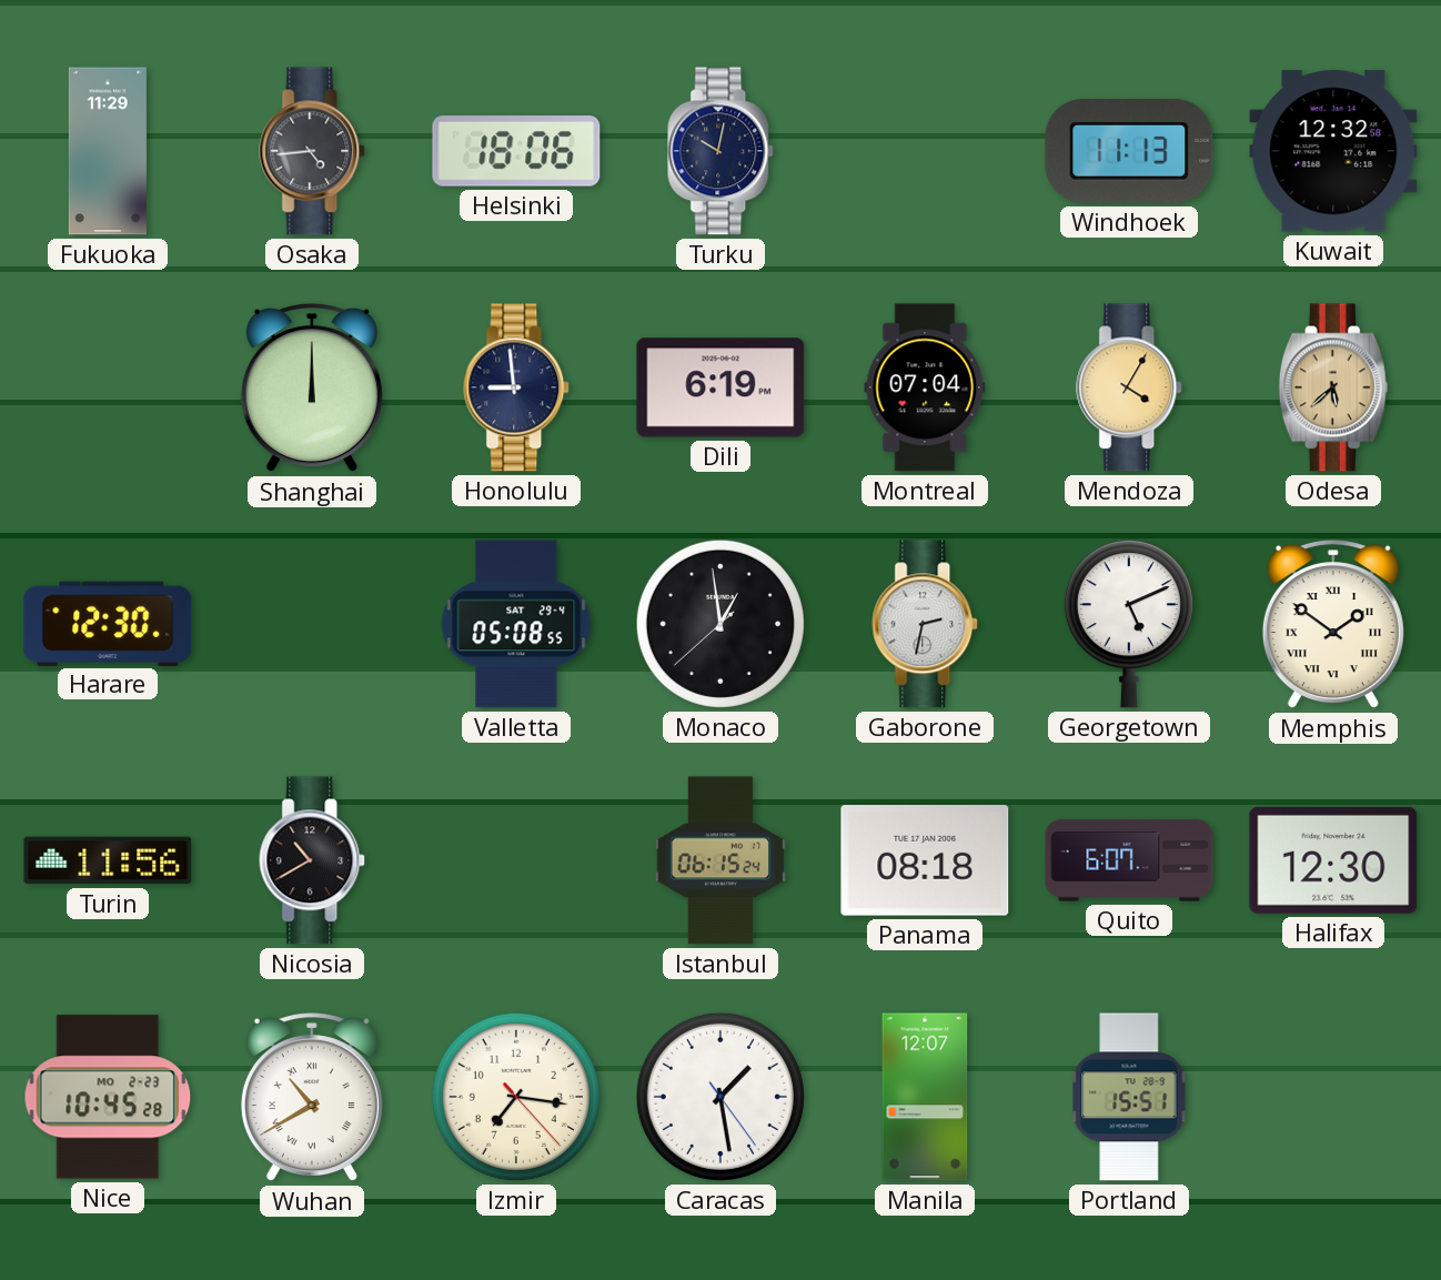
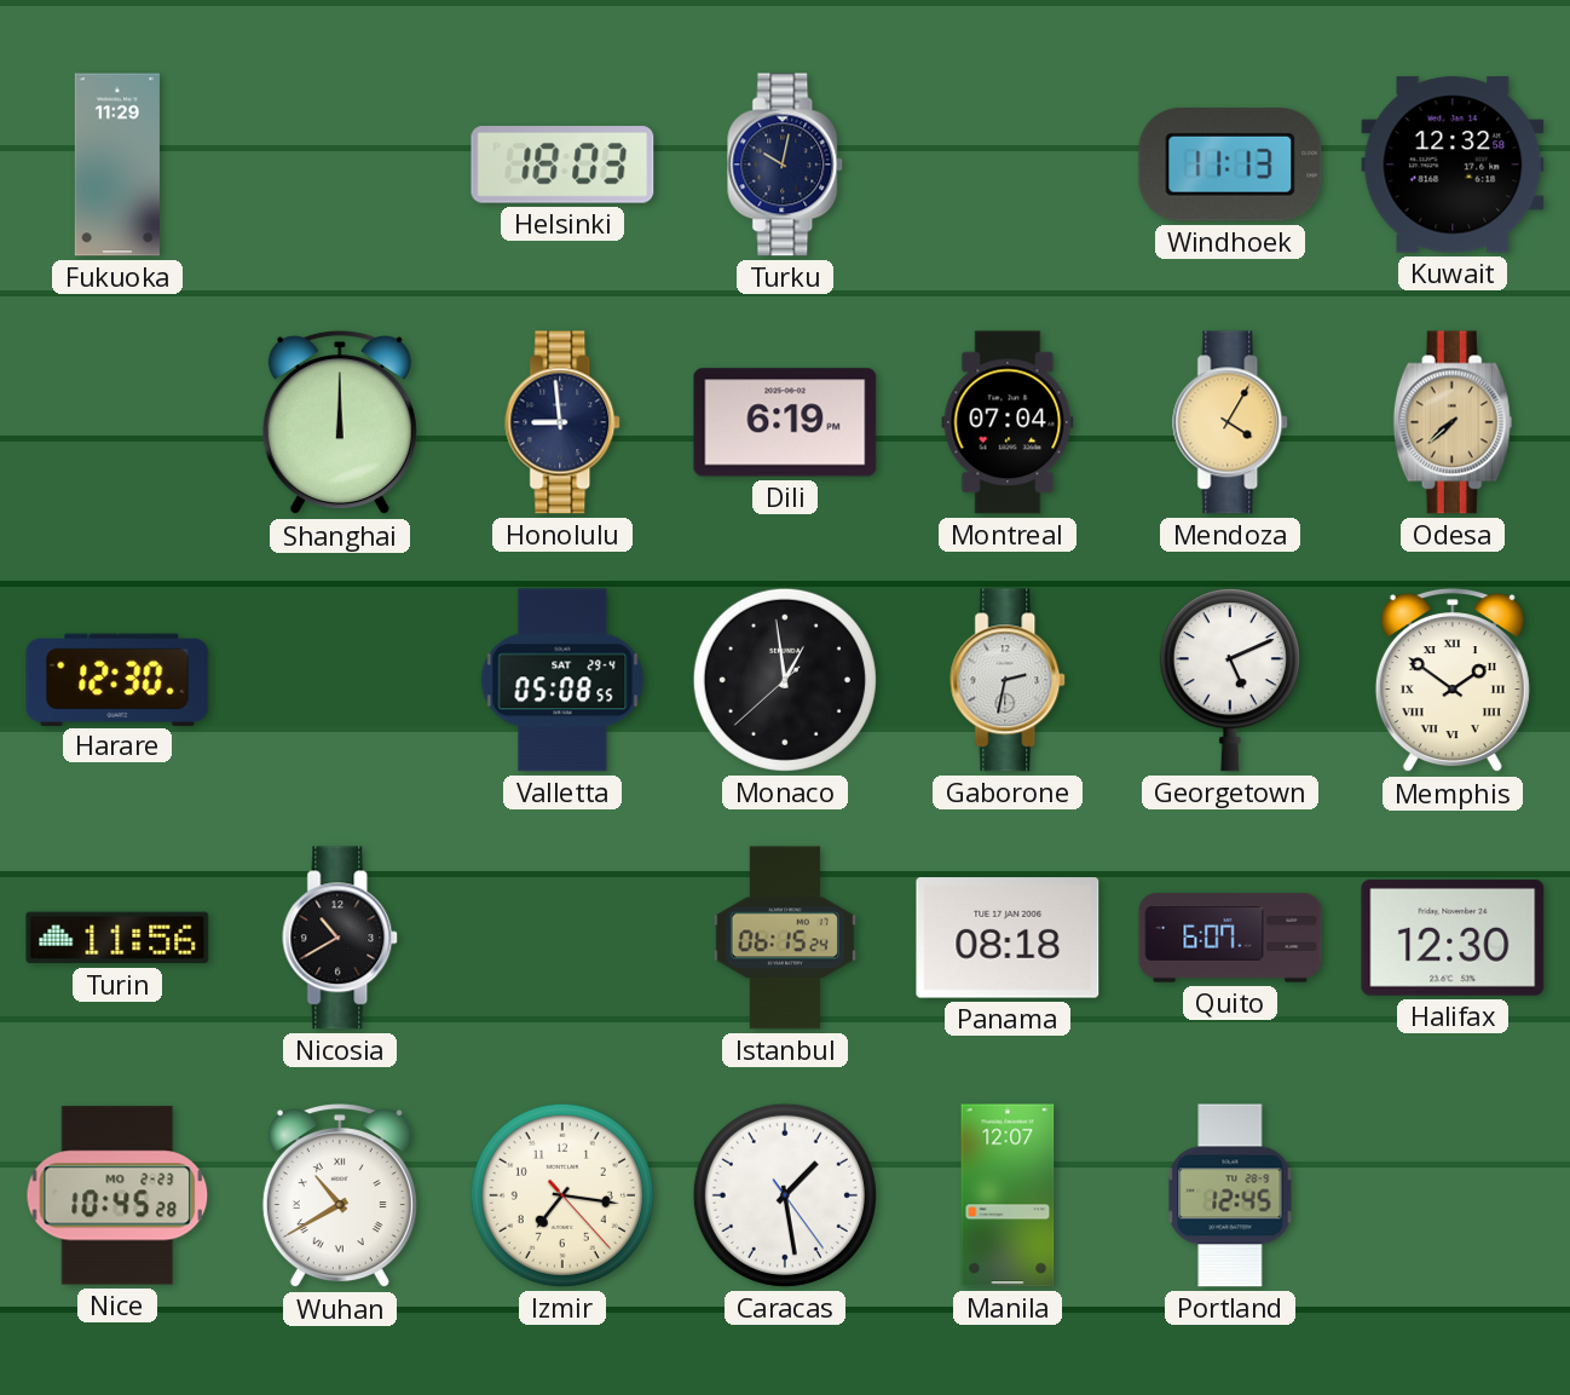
Osaka: 4:44 -> none (313, 151)
Helsinki: 18:06 -> 18:03 (562, 165)
Odesa: 5:38 -> 7:38 (1453, 422)
Portland: 15:51 -> 12:45 (1230, 1195)
